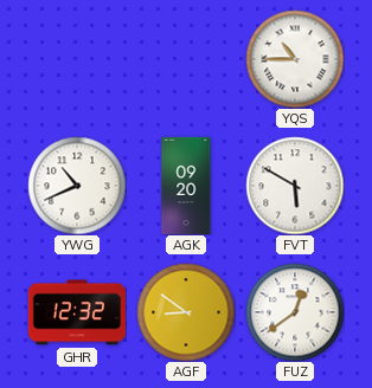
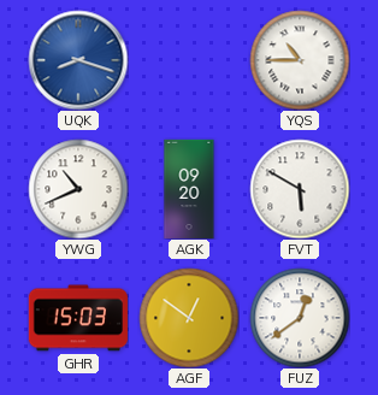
UQK: none -> 8:18 (78, 60)
GHR: 12:32 -> 15:03 (78, 318)
AGF: 8:51 -> 12:51 (189, 318)
